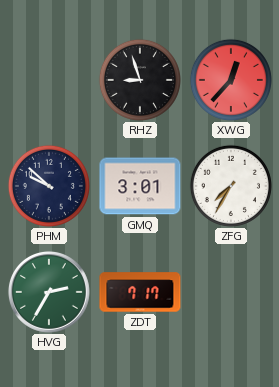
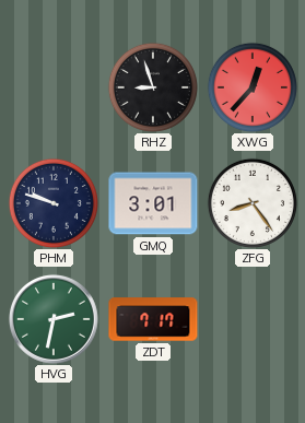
PHM: 9:52 -> 9:48 (54, 203)
ZFG: 7:35 -> 8:24 (253, 203)
HVG: 2:35 -> 2:32 (54, 319)
